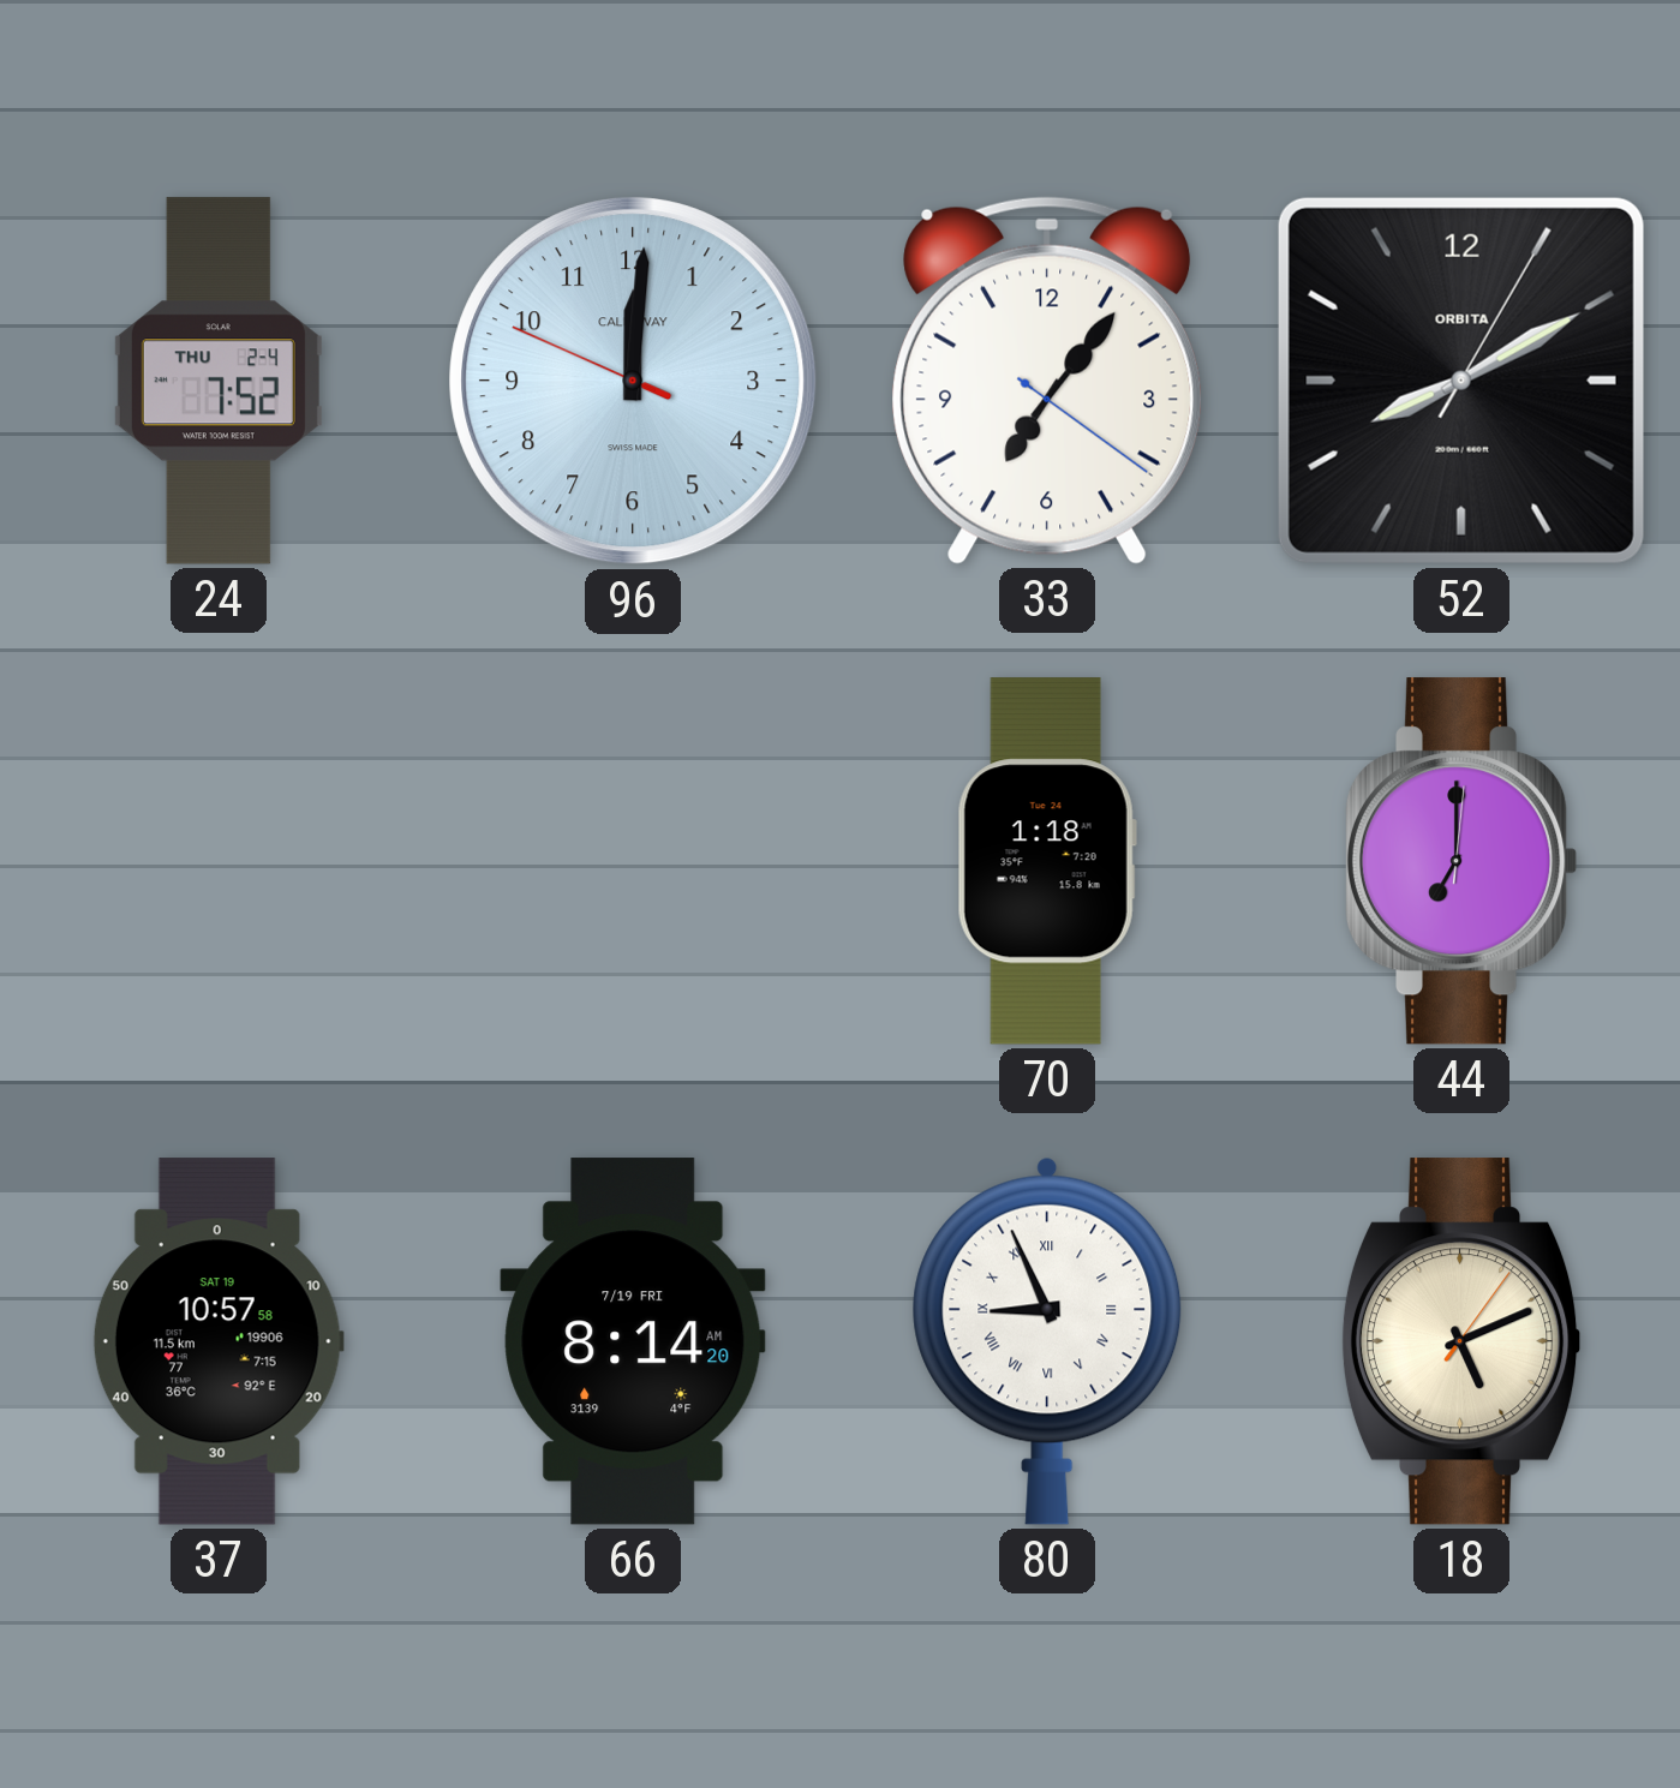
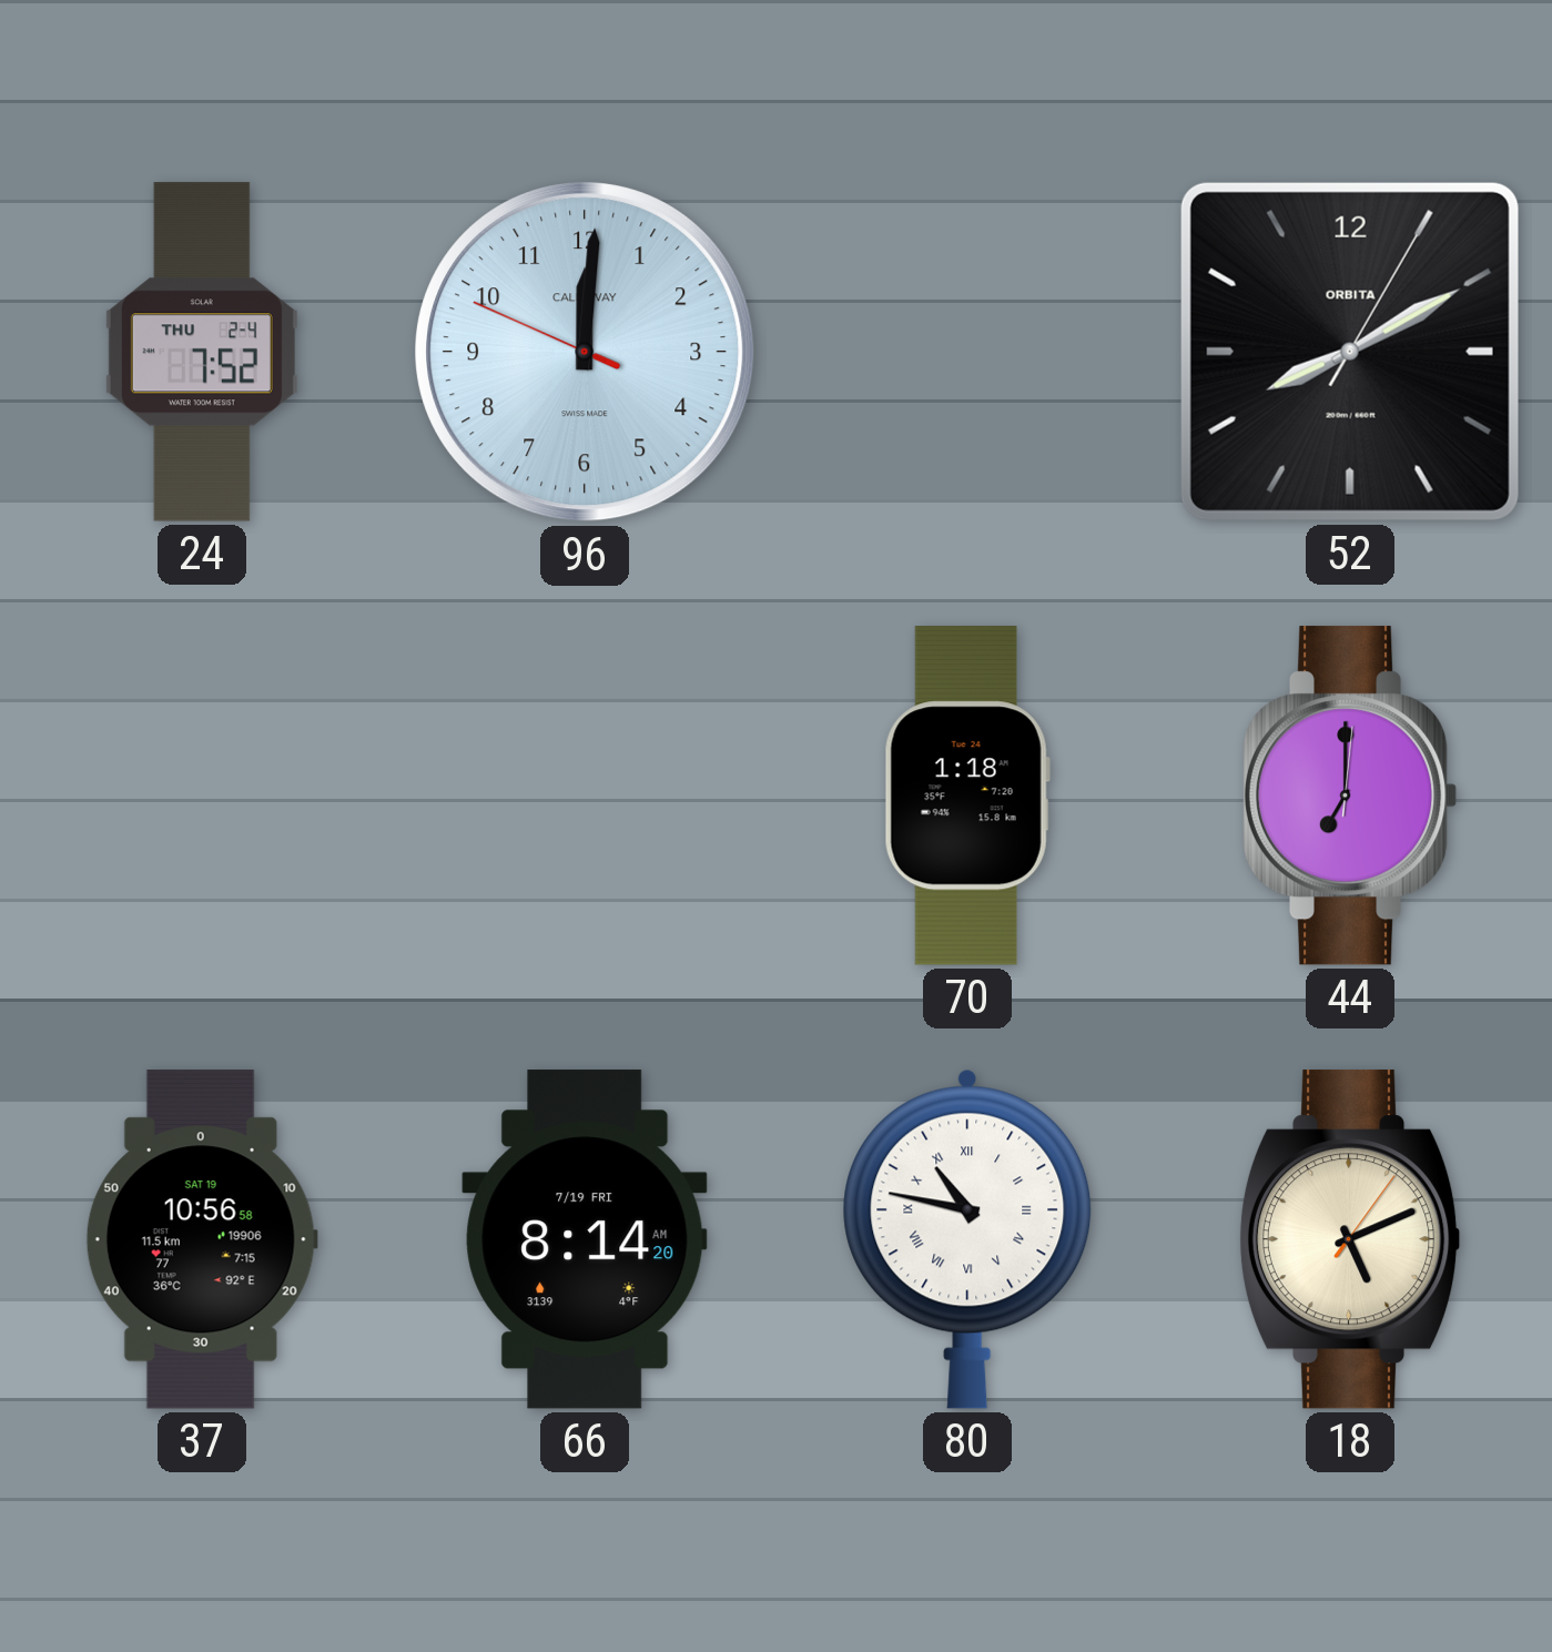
33: 7:06 -> none (1047, 381)
37: 10:57 -> 10:56 (202, 1239)
80: 8:56 -> 10:47 (967, 1239)
